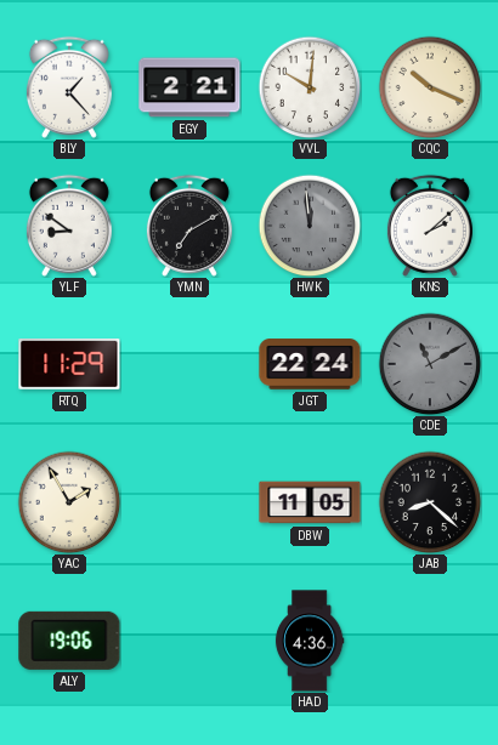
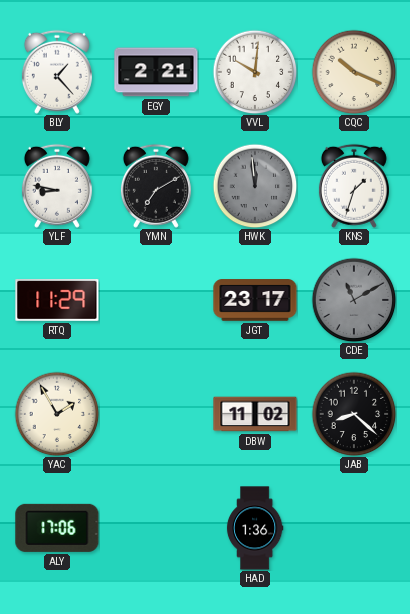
YLF: 8:51 -> 8:47 (57, 186)
KNS: 2:08 -> 1:33 (354, 186)
JGT: 22:24 -> 23:17 (255, 300)
DBW: 11:05 -> 11:02 (255, 414)
ALY: 19:06 -> 17:06 (57, 528)
HAD: 4:36 -> 1:36 (255, 528)
